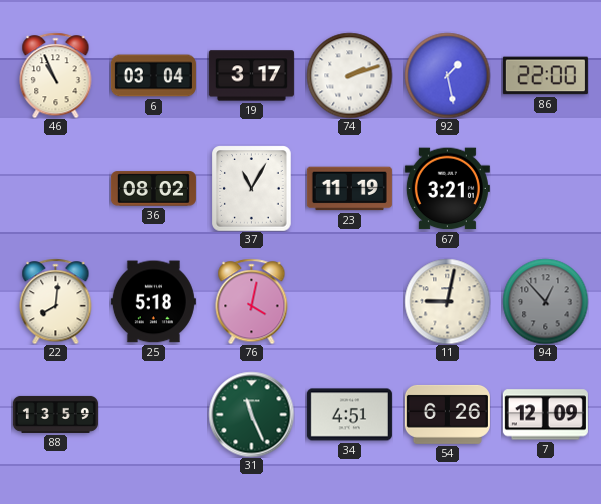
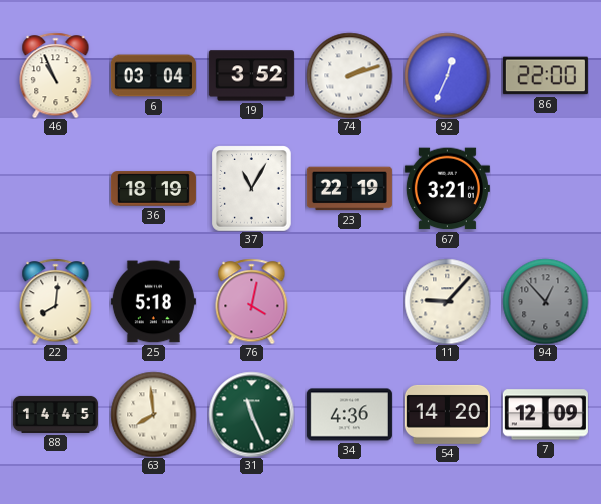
19: 3:17 -> 3:52 (251, 76)
92: 1:28 -> 12:34 (447, 75)
36: 08:02 -> 18:19 (153, 189)
23: 11:19 -> 22:19 (349, 189)
11: 9:02 -> 9:07 (447, 301)
88: 13:59 -> 14:45 (55, 414)
63: none -> 7:59 (153, 414)
34: 4:51 -> 4:36 (349, 415)
54: 6:26 -> 14:20 (447, 414)
